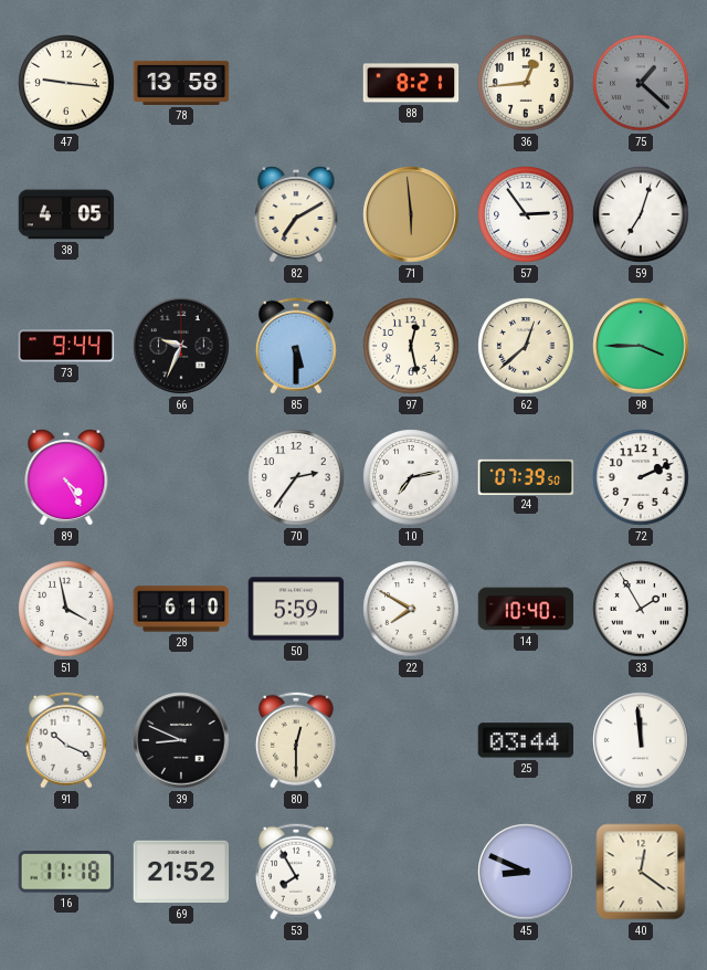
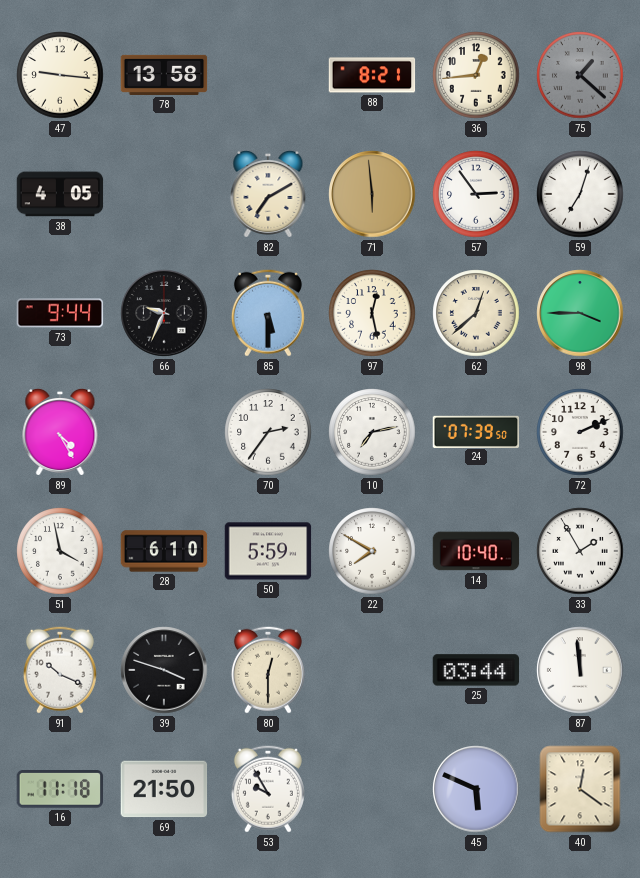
39: 8:49 -> 3:48 (164, 670)
69: 21:52 -> 21:50 (164, 789)
53: 7:55 -> 9:55 (268, 789)
45: 8:49 -> 5:49 (476, 789)
